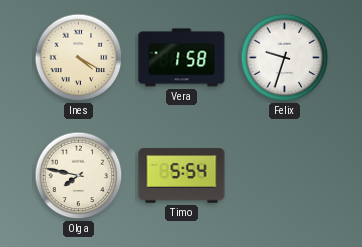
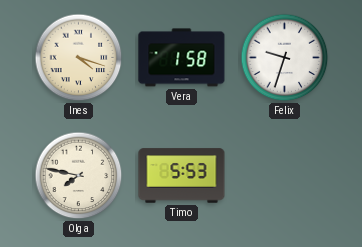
Ines: 4:20 -> 4:18 (79, 58)
Timo: 5:54 -> 5:53 (182, 176)
